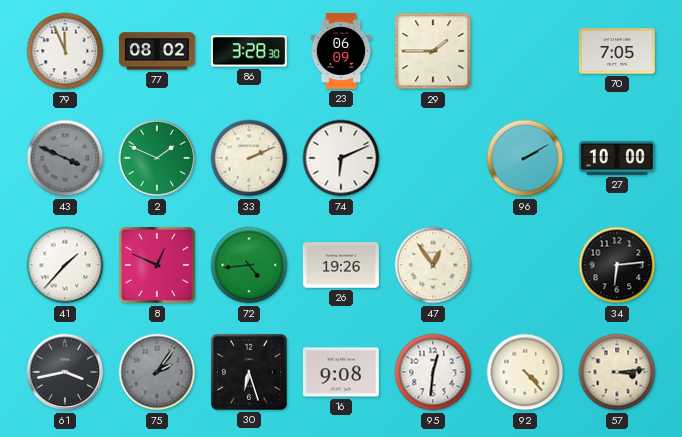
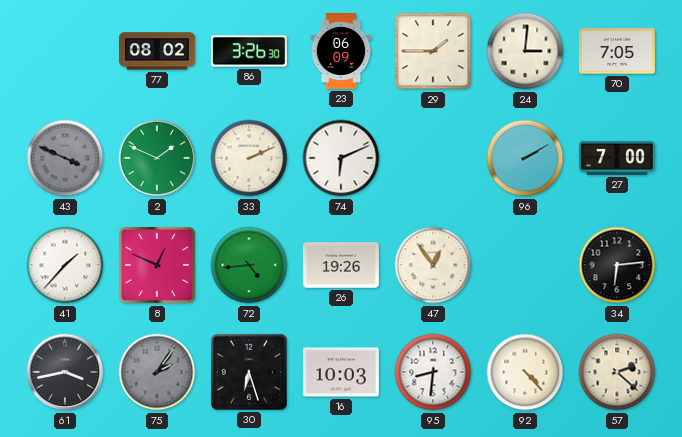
79: 11:56 -> none (65, 51)
86: 3:28 -> 3:26 (249, 51)
24: none -> 3:01 (525, 51)
27: 10:00 -> 7:00 (617, 158)
16: 9:08 -> 10:03 (341, 372)
95: 12:31 -> 8:31 (433, 372)
57: 3:14 -> 2:22 (617, 372)
